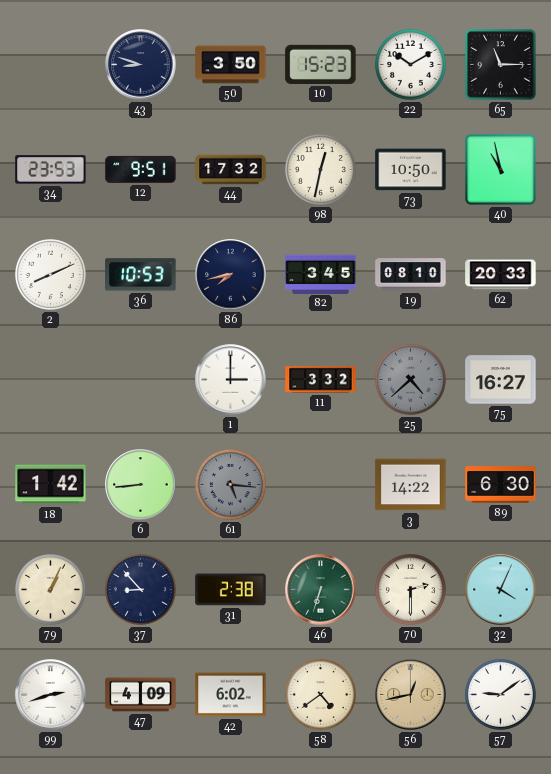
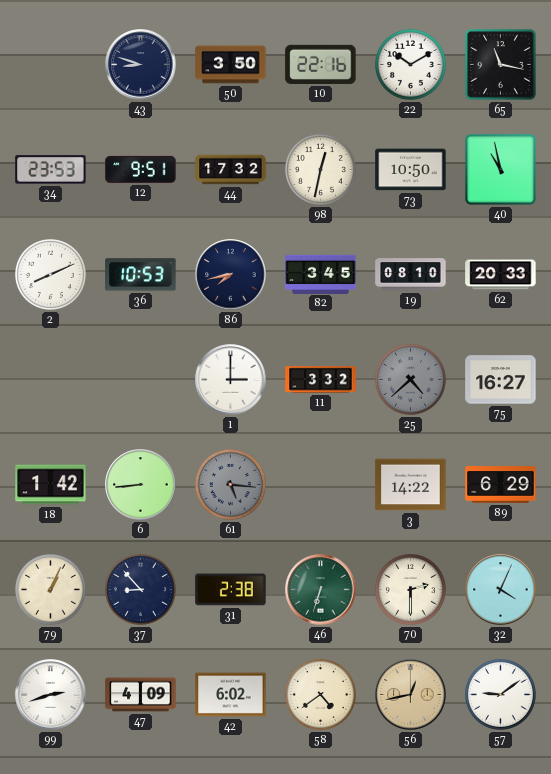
10: 15:23 -> 22:16 (321, 64)
65: 11:15 -> 11:17 (501, 65)
89: 6:30 -> 6:29 (501, 485)
